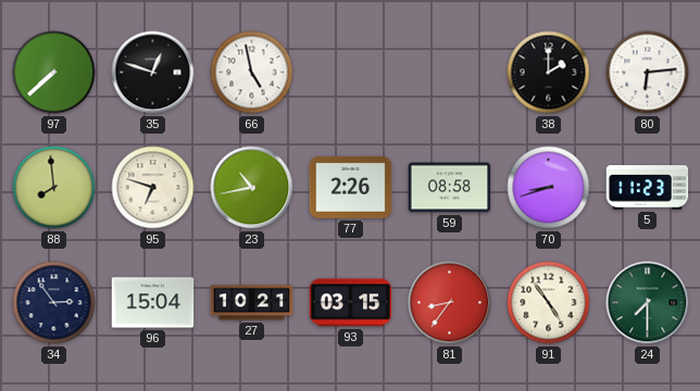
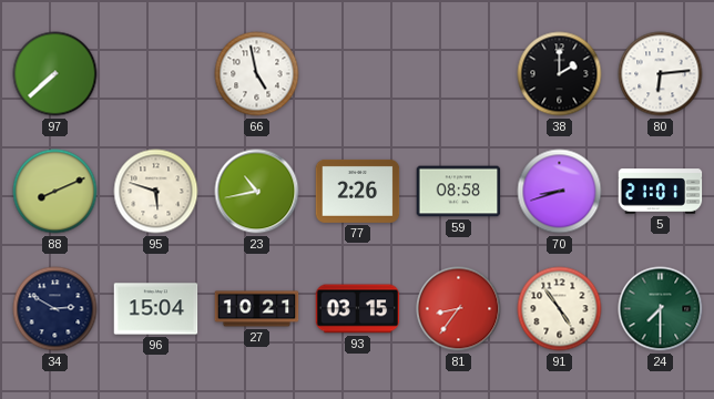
35: 12:48 -> none (153, 73)
88: 7:59 -> 8:11 (55, 192)
95: 6:48 -> 5:48 (156, 192)
5: 11:23 -> 21:01 (661, 192)
34: 2:54 -> 2:50 (55, 309)
